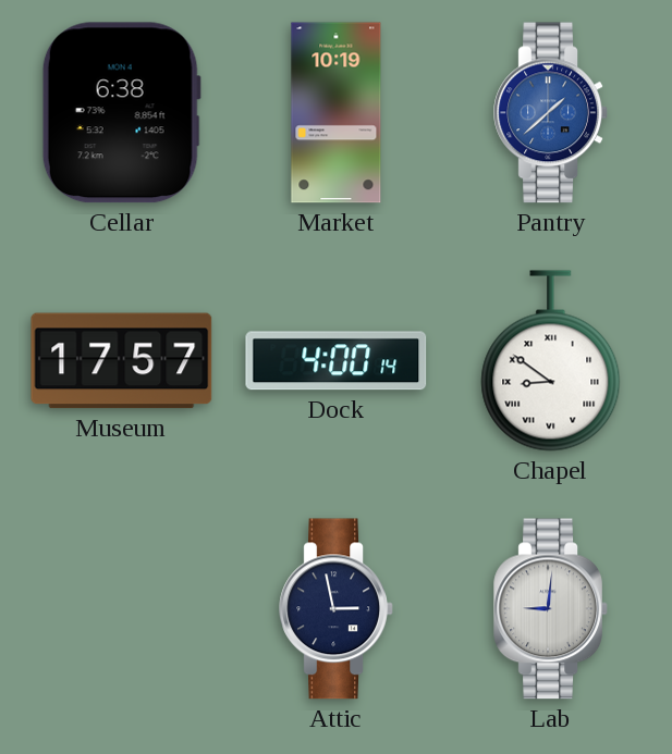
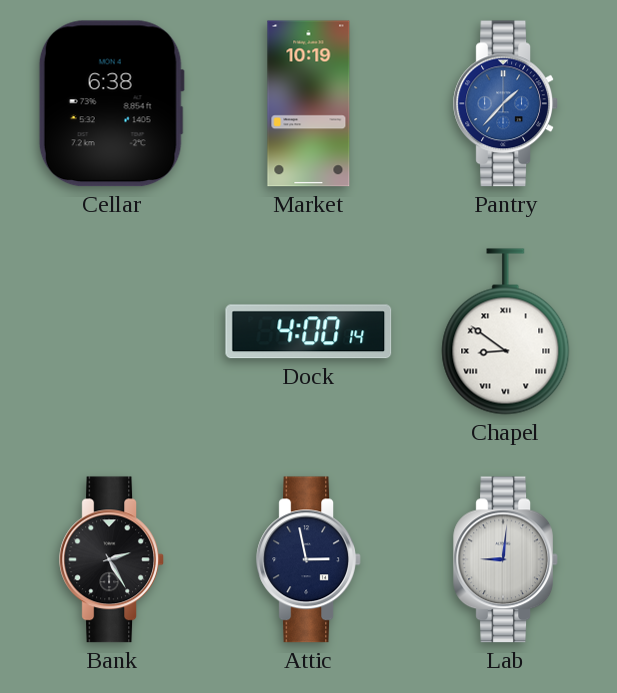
Pantry: 1:38 -> 1:37 (506, 104)
Museum: 17:57 -> none (122, 361)
Bank: none -> 2:25 (112, 560)
